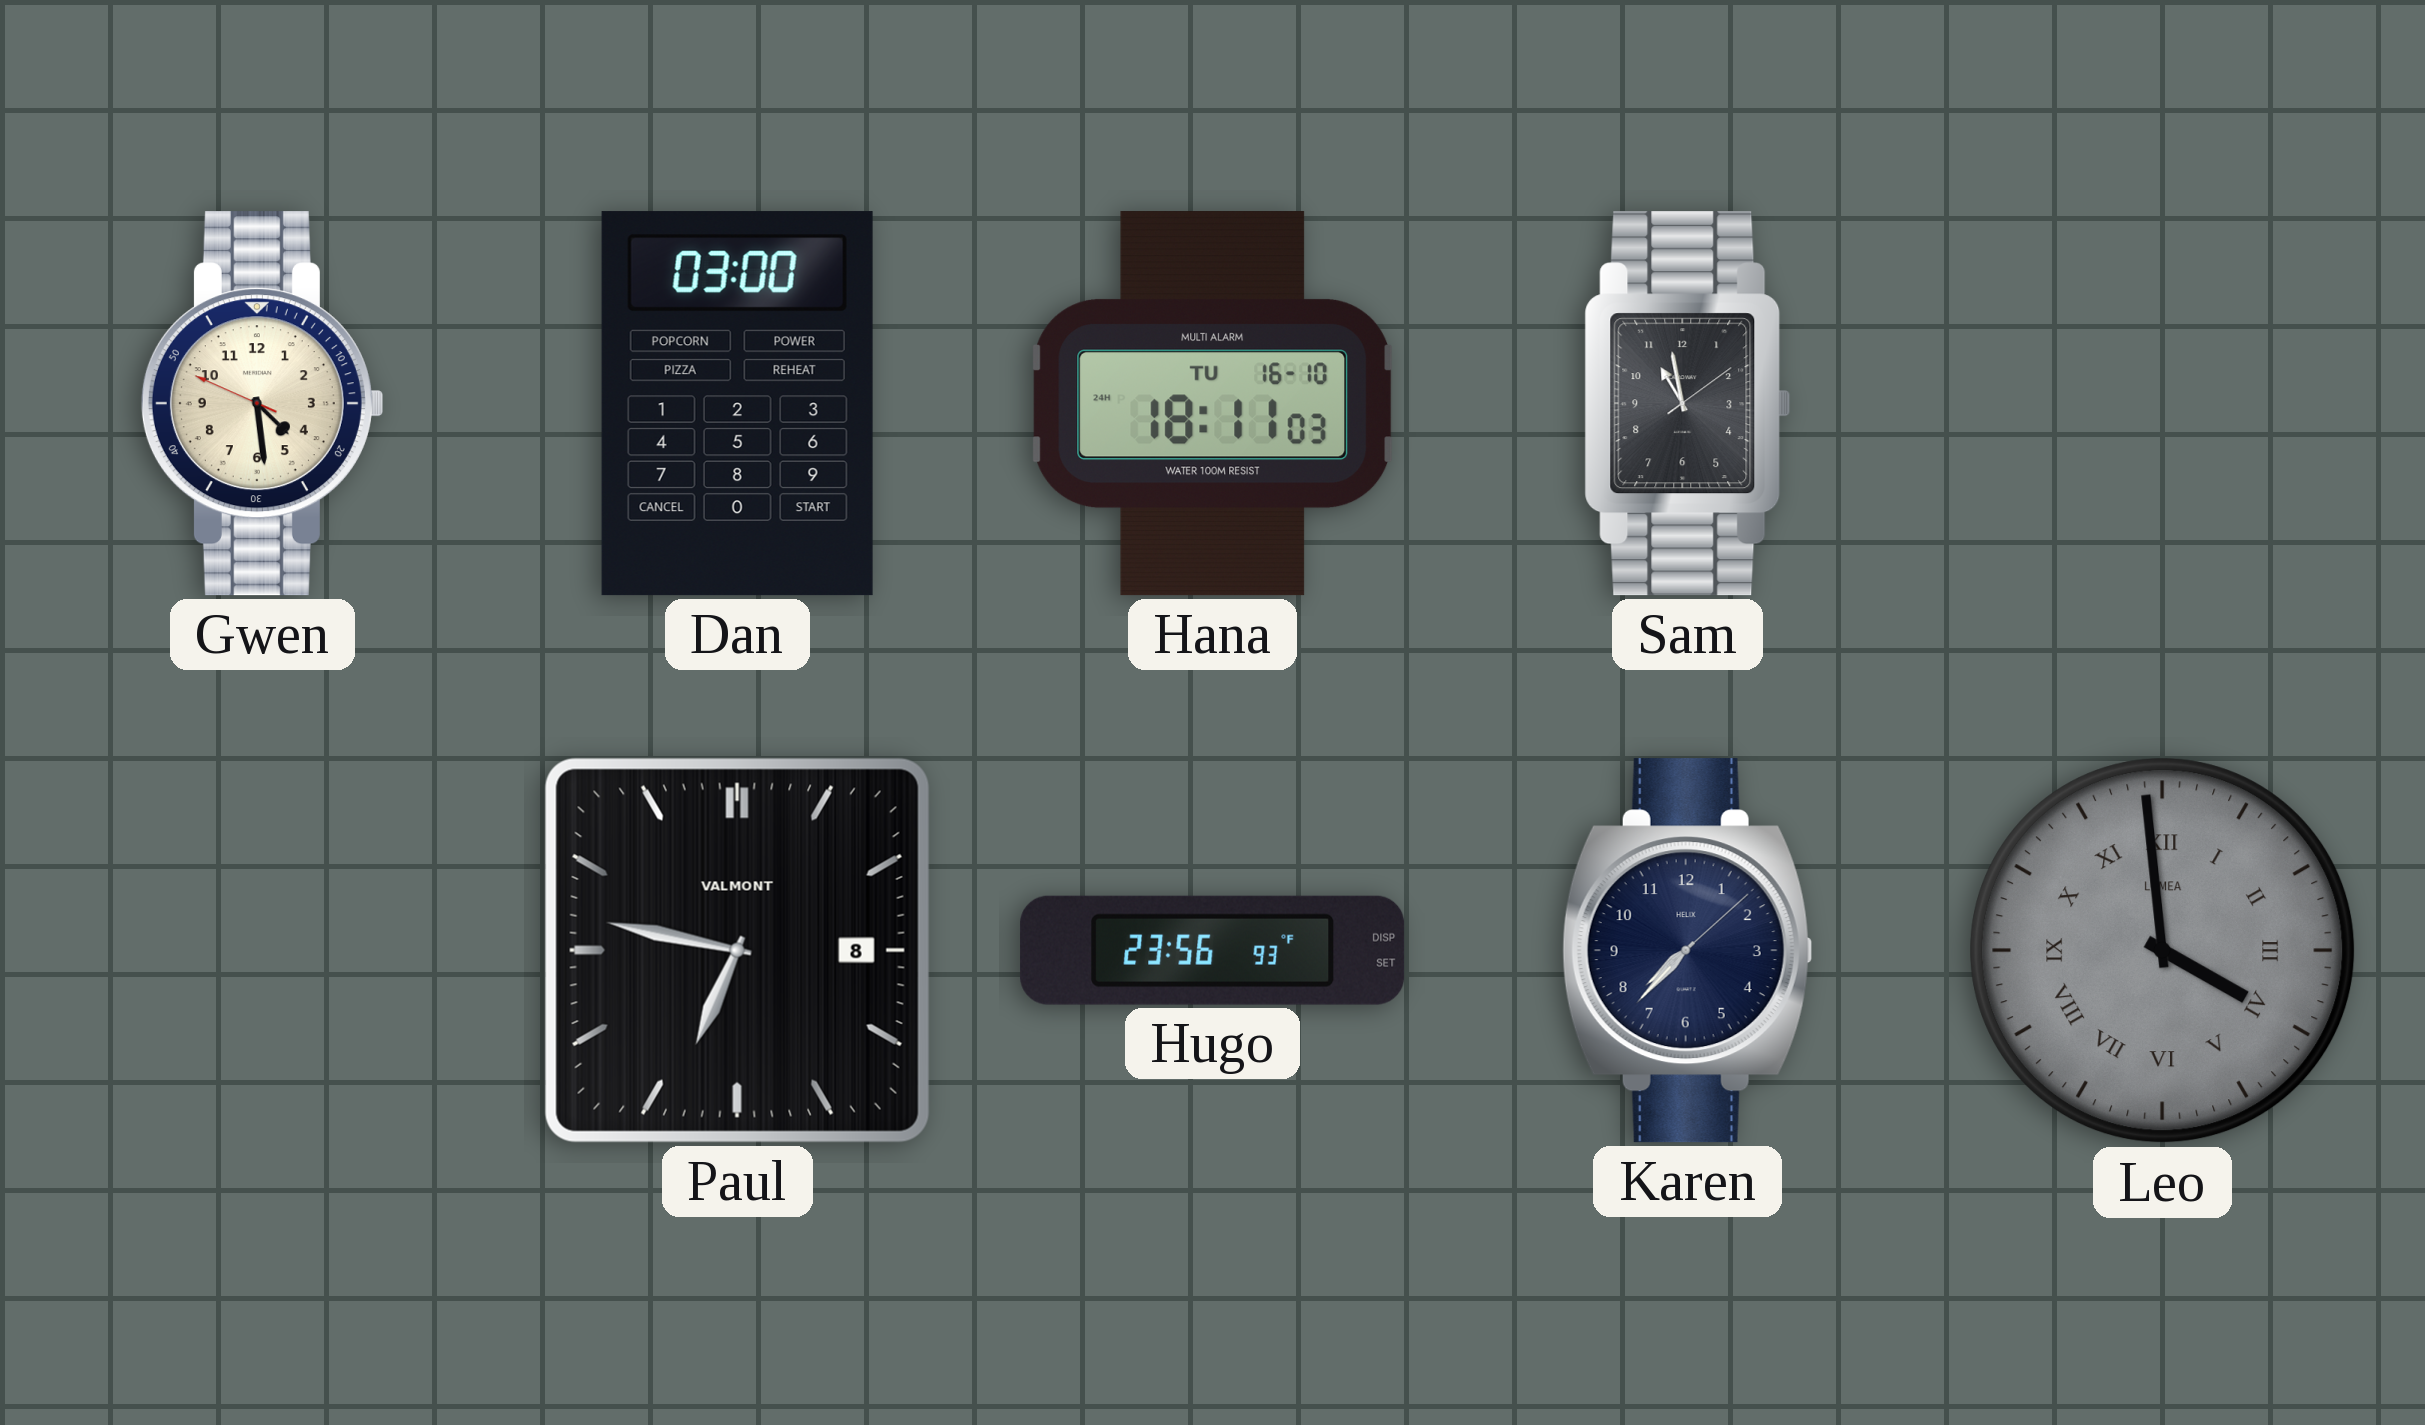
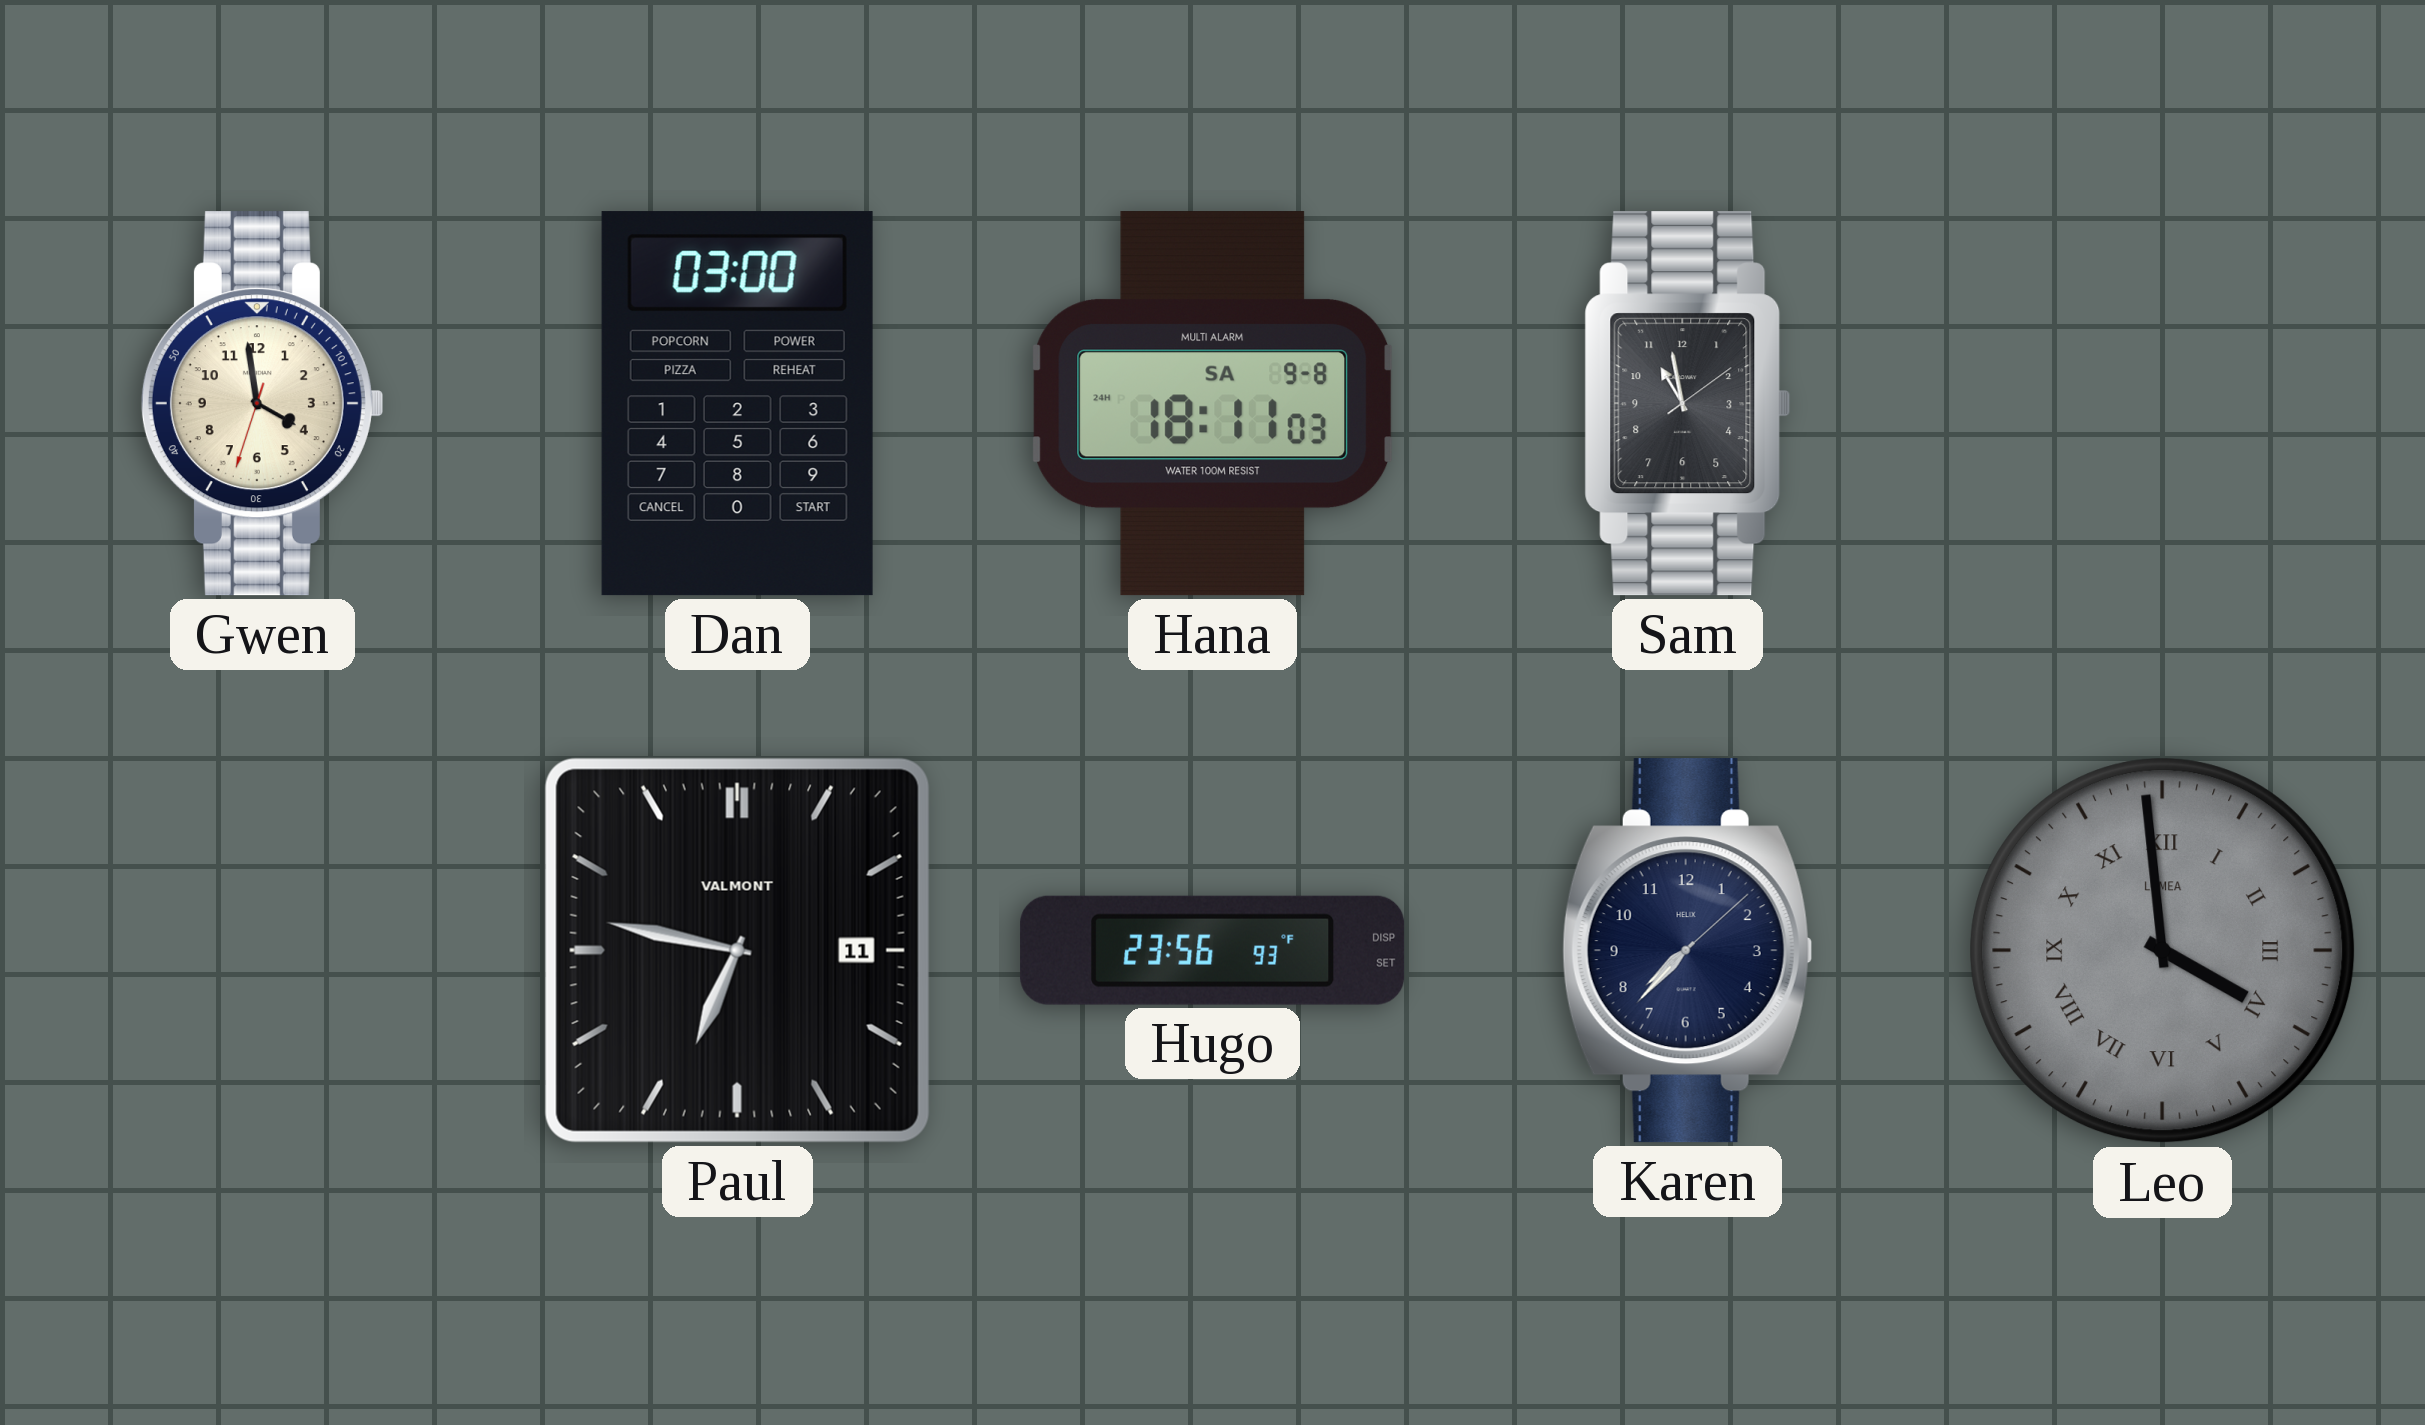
Gwen: 4:28 -> 3:58 (262, 404)
Hana date: TU 16-10 -> SA 9-8 (1213, 404)
Paul date: 8 -> 11 (737, 950)
